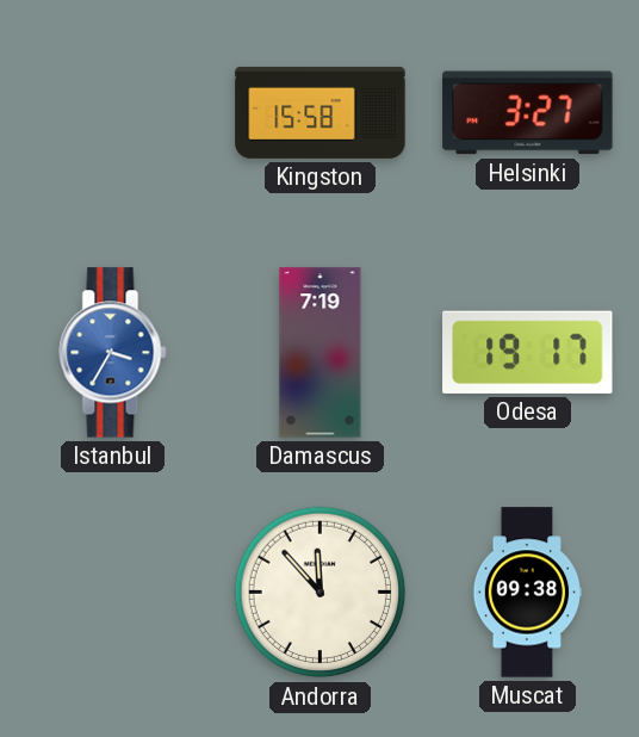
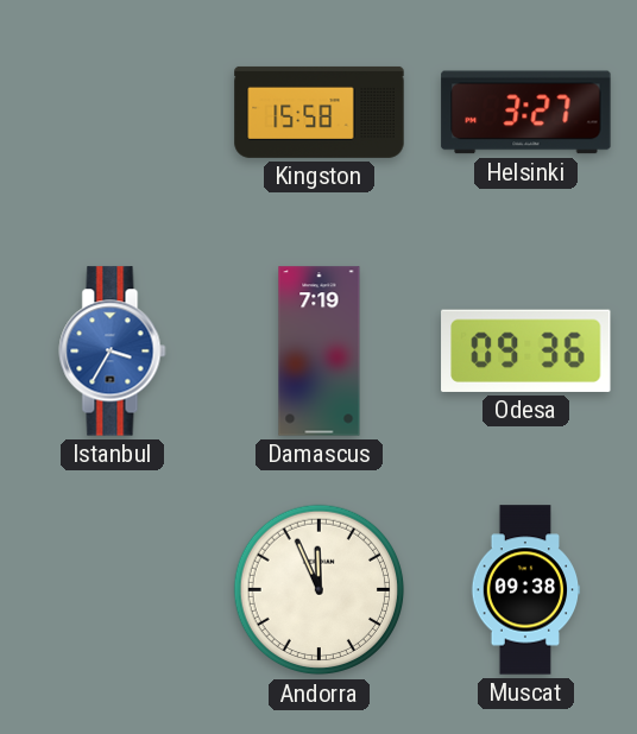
Odesa: 19:17 -> 09:36 (526, 350)
Andorra: 11:53 -> 11:56 (320, 590)
